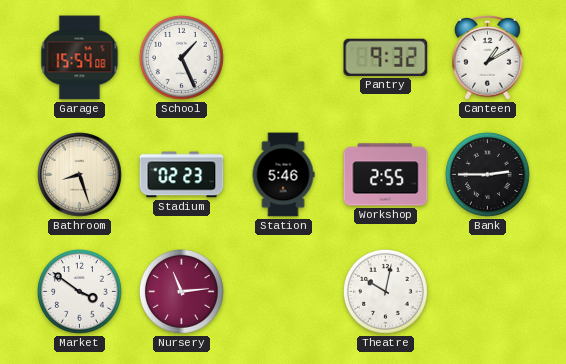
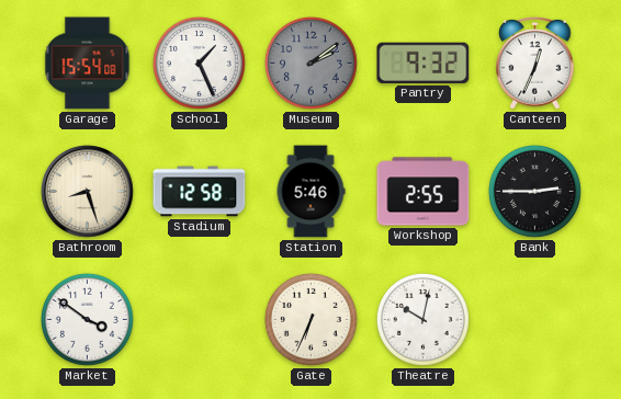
Museum: none -> 2:09 (310, 62)
Canteen: 1:10 -> 12:34 (535, 62)
Stadium: 02:23 -> 12:58 (200, 192)
Nursery: 11:14 -> none (181, 291)
Gate: none -> 6:34 (310, 319)
